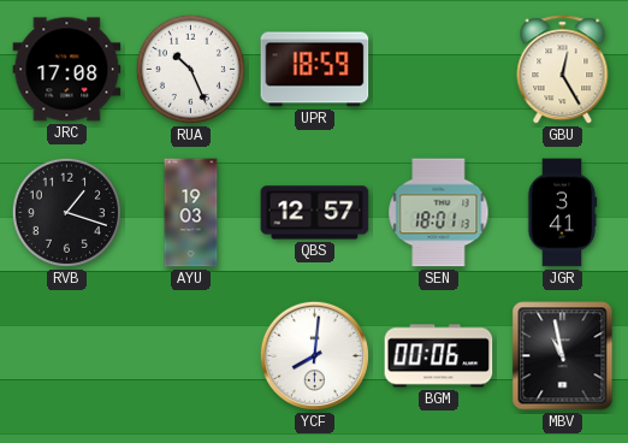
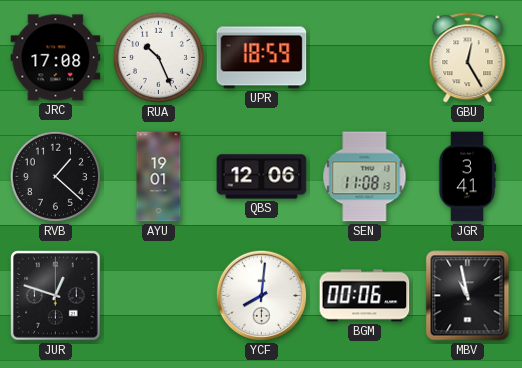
RVB: 1:18 -> 1:22 (55, 176)
AYU: 19:03 -> 19:01 (159, 177)
QBS: 12:57 -> 12:06 (262, 177)
SEN: 18:01 -> 11:08 (365, 177)
JUR: none -> 12:48 (56, 296)
